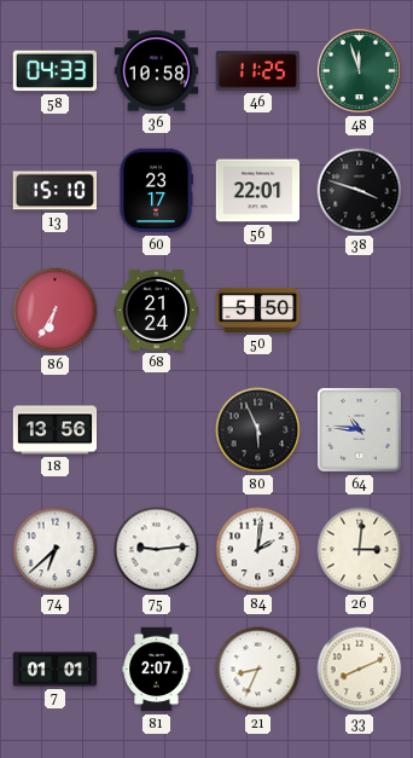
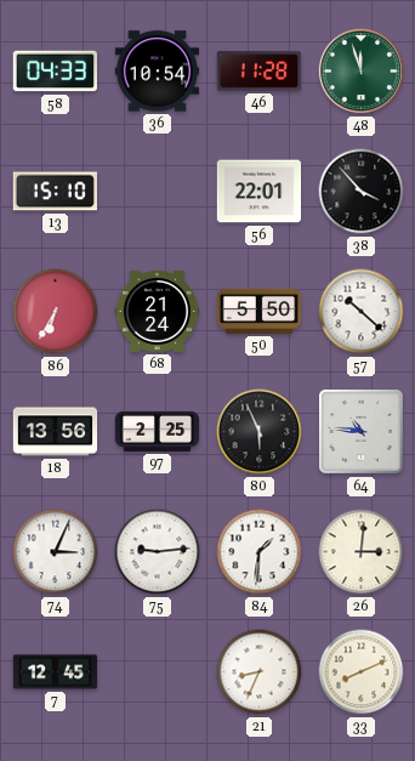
36: 10:58 -> 10:54 (158, 72)
46: 11:25 -> 11:28 (258, 72)
60: 23:17 -> none (156, 191)
38: 3:48 -> 3:53 (362, 192)
57: none -> 10:22 (362, 312)
97: none -> 2:25 (158, 431)
74: 6:38 -> 3:04 (56, 552)
84: 2:01 -> 1:31 (260, 552)
7: 01:01 -> 12:45 (56, 672)
81: 2:07 -> none (157, 670)
